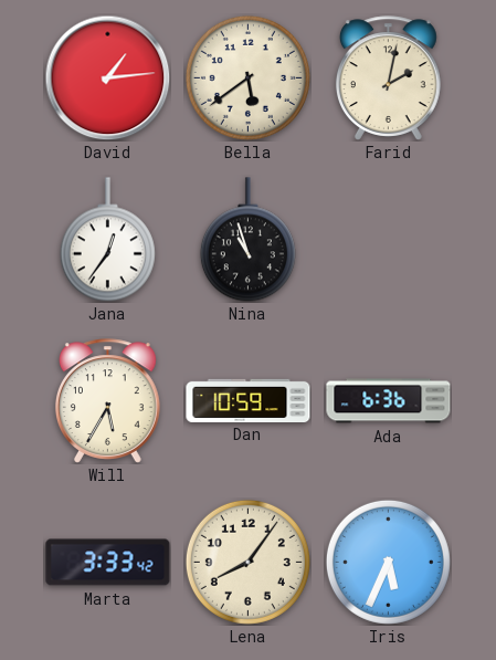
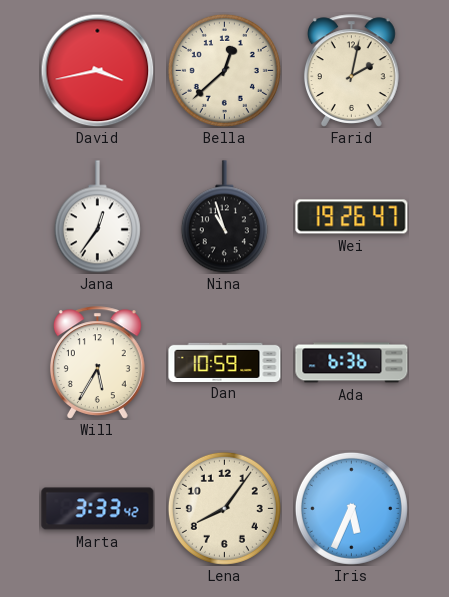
David: 1:14 -> 3:43 (97, 70)
Bella: 5:39 -> 12:38 (224, 70)
Wei: none -> 19:26 (352, 217)
